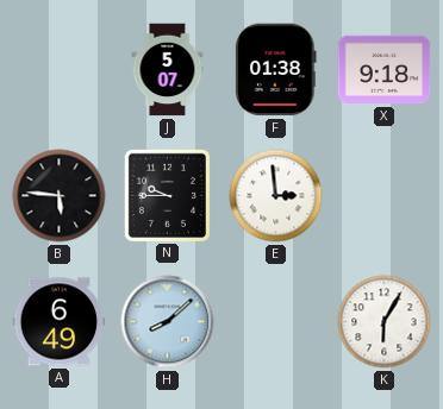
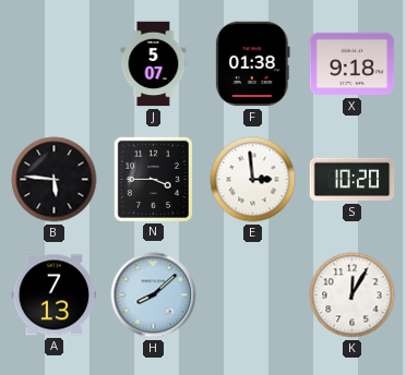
N: 9:45 -> 3:45 (153, 179)
S: none -> 10:20 (353, 180)
A: 6:49 -> 7:13 (55, 295)
K: 6:05 -> 12:05 (353, 295)
